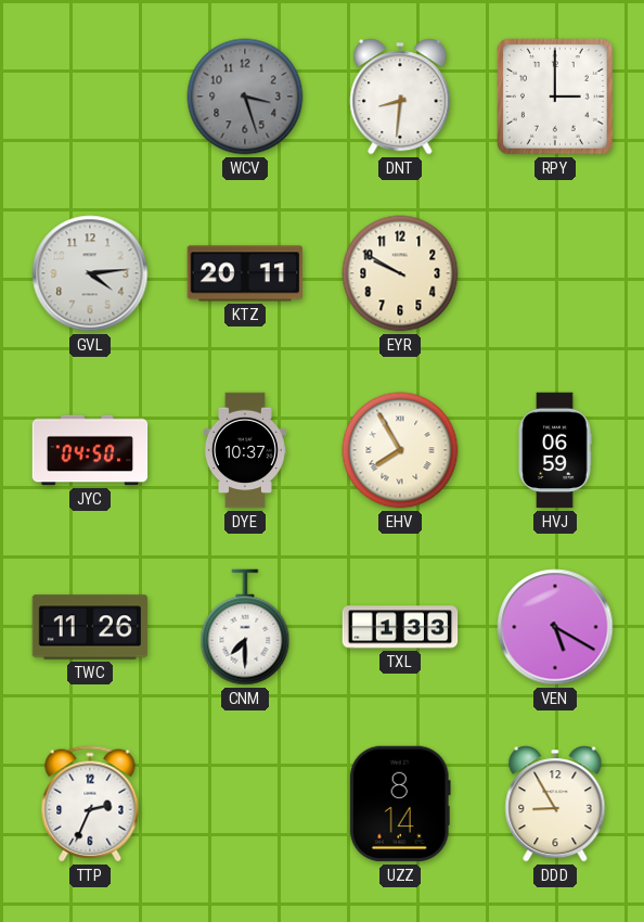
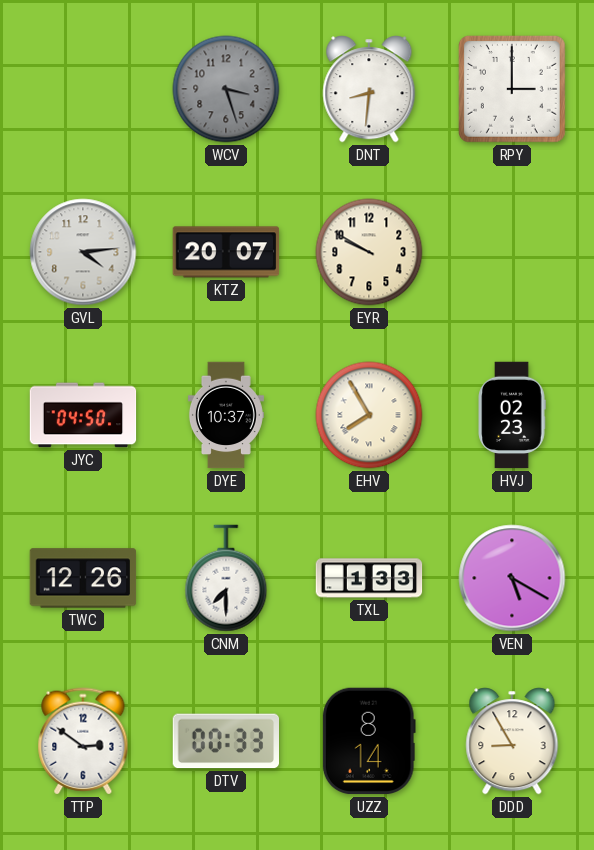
KTZ: 20:11 -> 20:07 (226, 252)
HVJ: 06:59 -> 02:23 (512, 415)
TWC: 11:26 -> 12:26 (83, 578)
TTP: 2:34 -> 2:51 (83, 741)
DTV: none -> 00:33 (225, 741)
